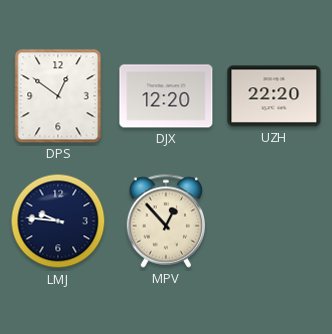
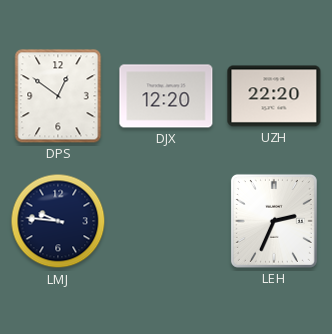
MPV: 12:53 -> none (166, 221)
LEH: none -> 2:34 (274, 221)
